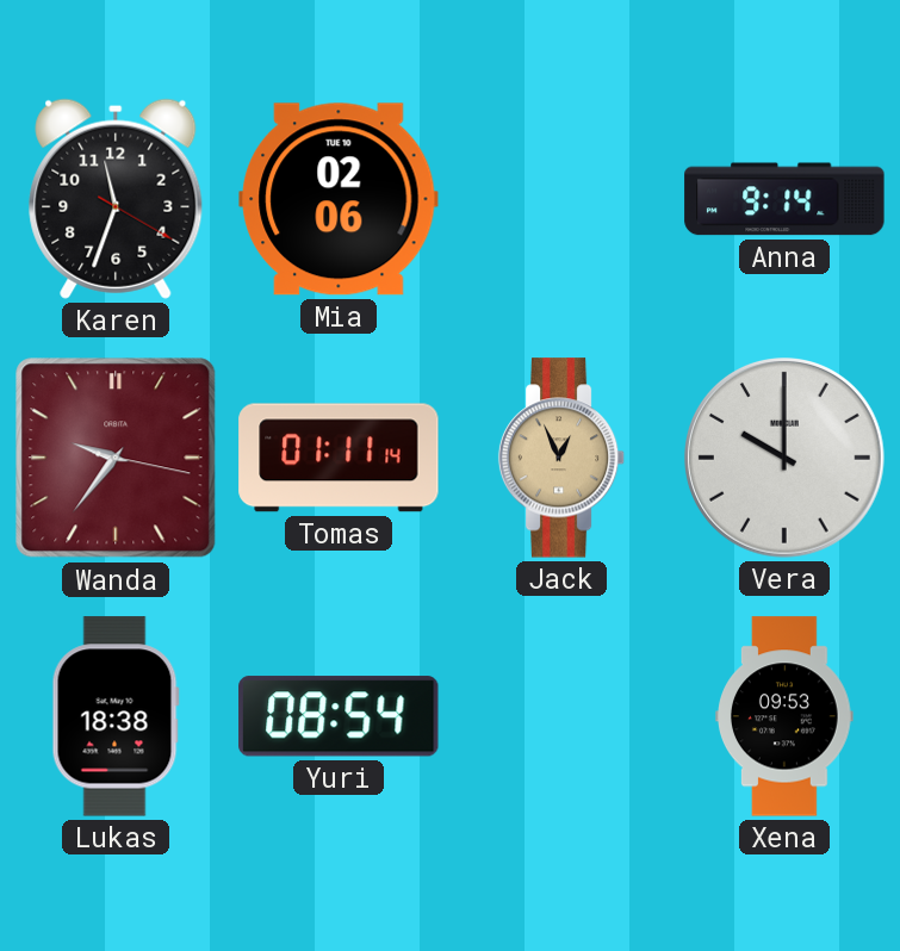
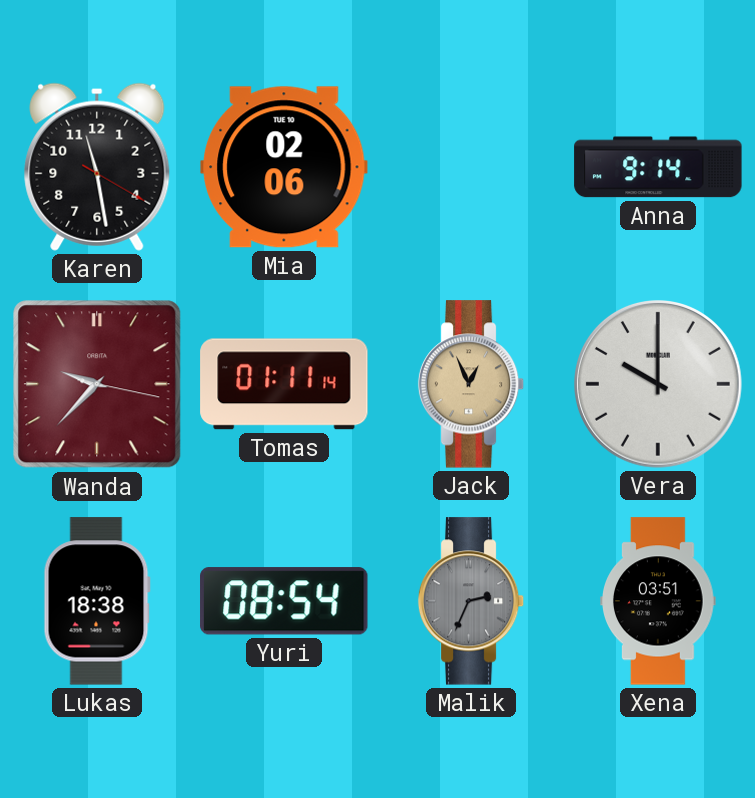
Karen: 11:33 -> 11:28 (97, 167)
Wanda: 9:36 -> 9:37 (97, 384)
Malik: none -> 2:34 (471, 601)
Xena: 09:53 -> 03:51 (658, 601)
